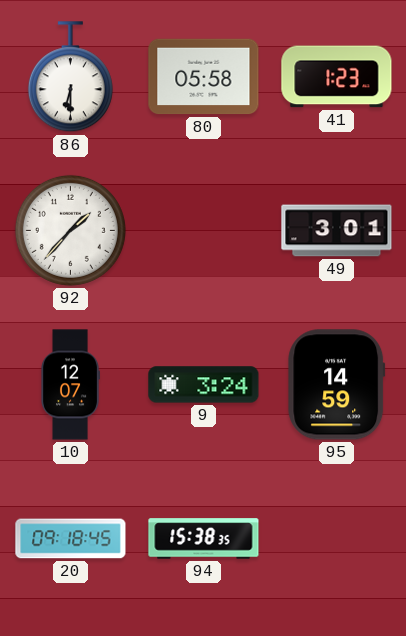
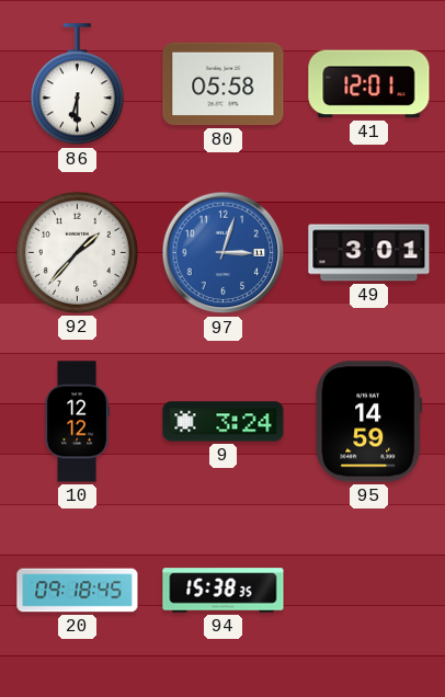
41: 1:23 -> 12:01 (369, 84)
97: none -> 3:03 (224, 253)
10: 12:07 -> 12:12 (77, 422)
